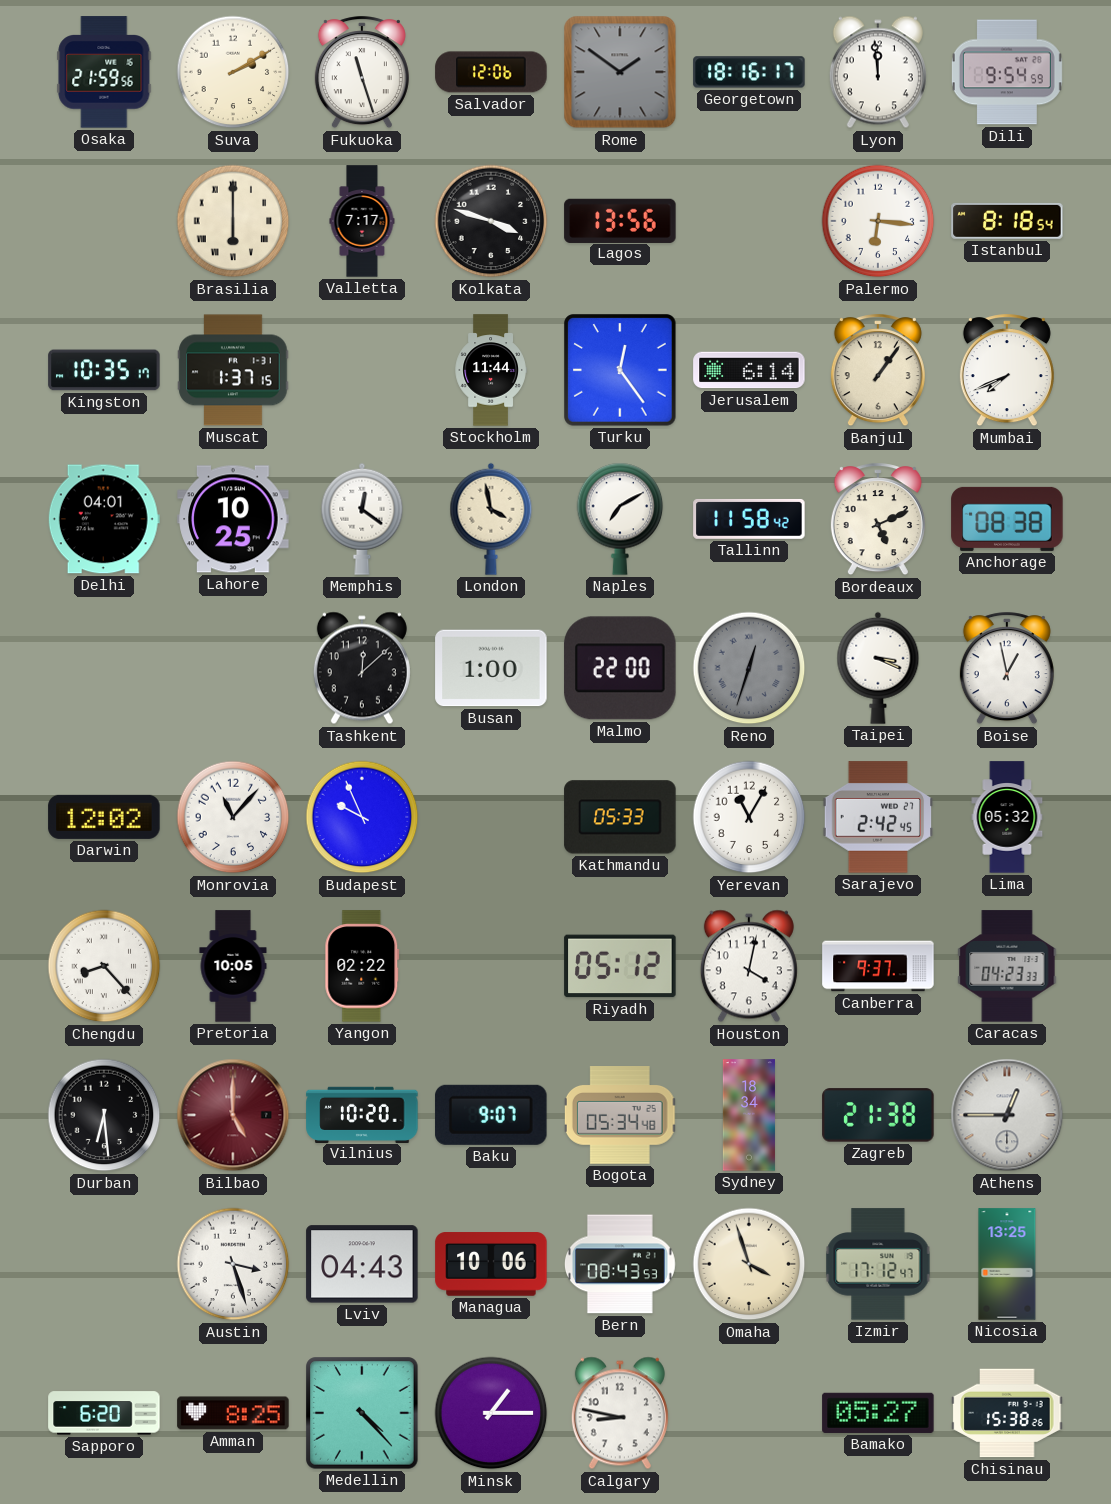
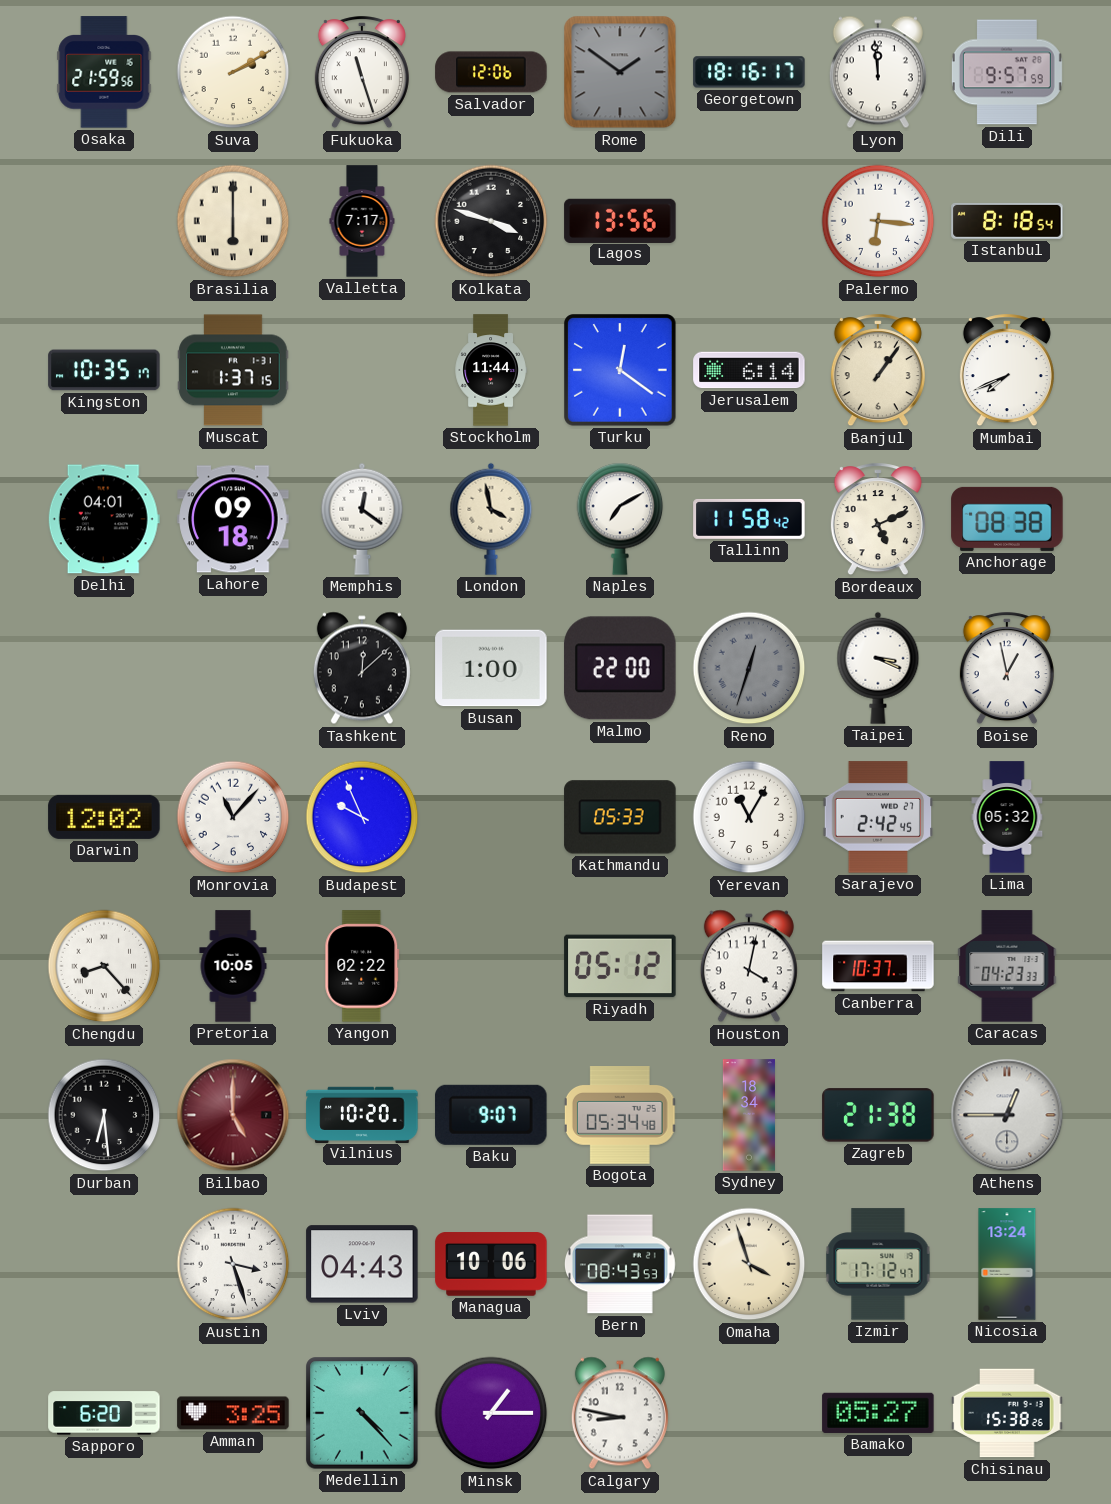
Dili: 9:54 -> 9:57 (1007, 72)
Turku: 12:24 -> 12:21 (620, 370)
Lahore: 10:25 -> 09:18 (233, 519)
Canberra: 9:37 -> 10:37 (878, 966)
Nicosia: 13:25 -> 13:24 (1007, 1264)
Amman: 8:25 -> 3:25 (233, 1413)
